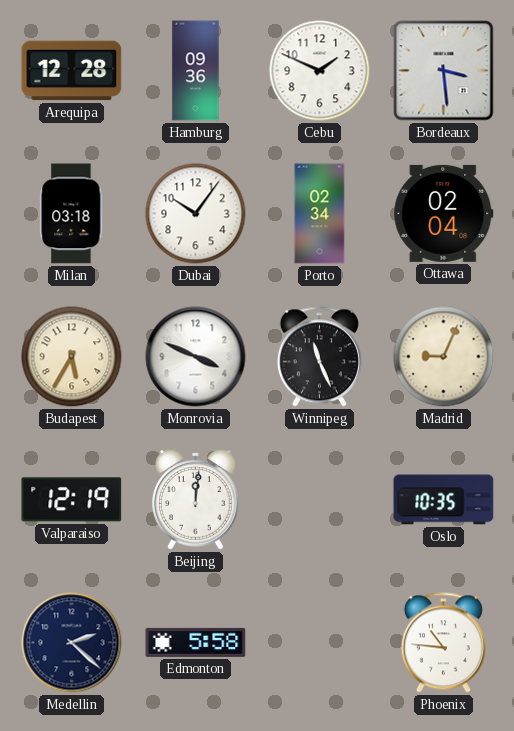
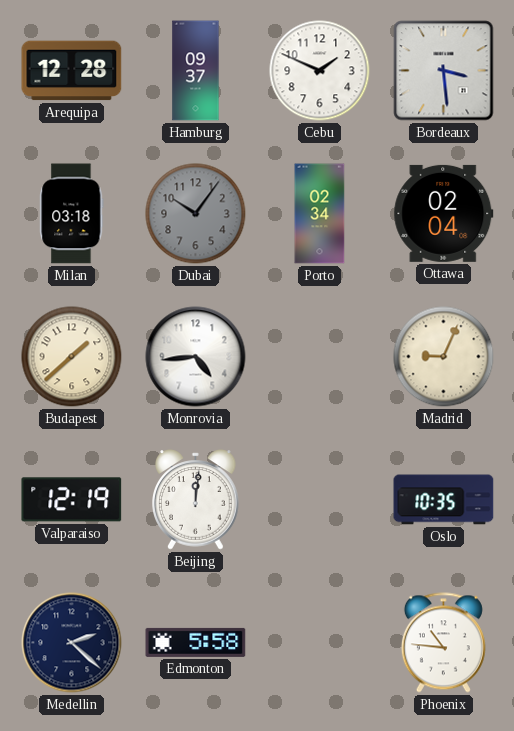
Hamburg: 09:36 -> 09:37 (196, 71)
Dubai dial: white -> grey (196, 214)
Budapest: 5:35 -> 1:38 (72, 357)
Monrovia: 3:49 -> 4:44 (196, 357)
Winnipeg: 11:26 -> none (319, 357)
